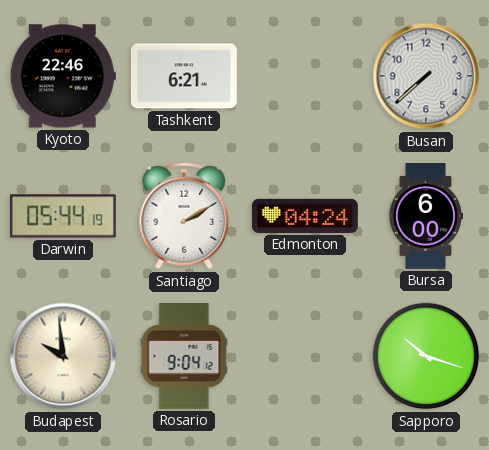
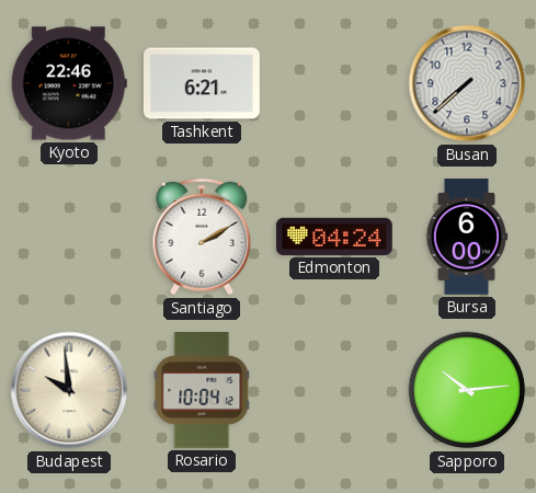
Darwin: 05:44 -> none (64, 216)
Rosario: 9:04 -> 10:04 (202, 390)
Sapporo: 10:18 -> 10:14 (467, 390)
